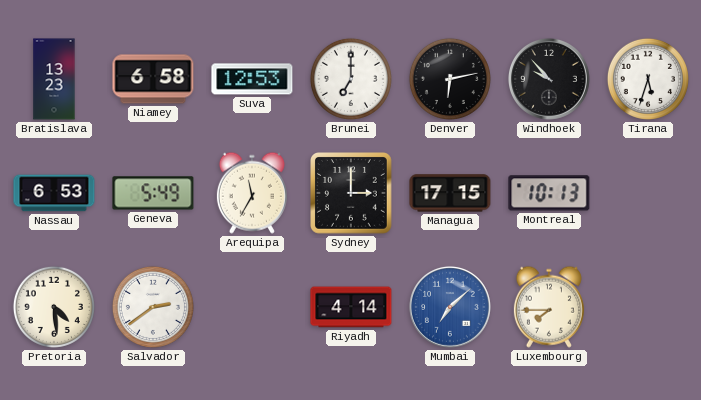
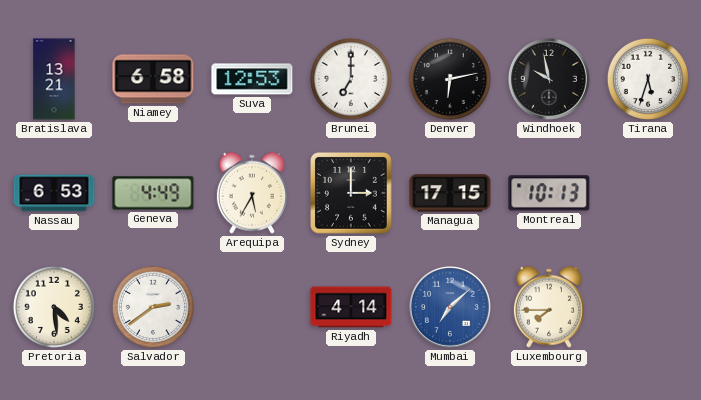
Bratislava: 13:23 -> 13:21 (54, 79)
Windhoek: 9:53 -> 9:58 (549, 79)
Geneva: 5:49 -> 4:49 (153, 193)
Arequipa: 11:35 -> 5:35 (252, 193)
